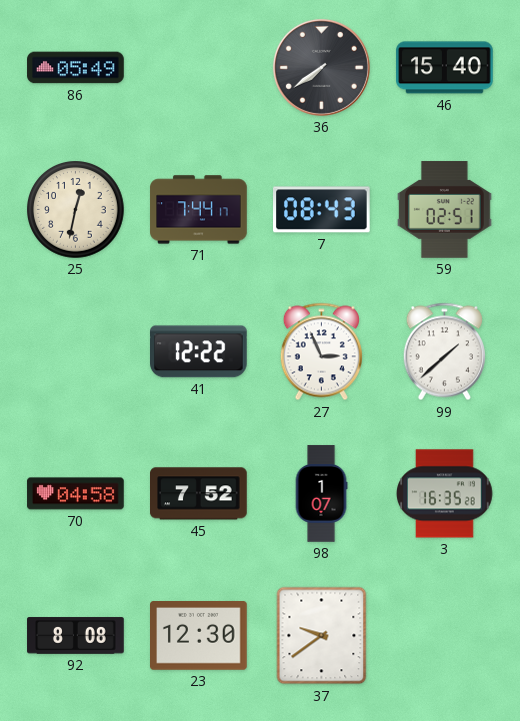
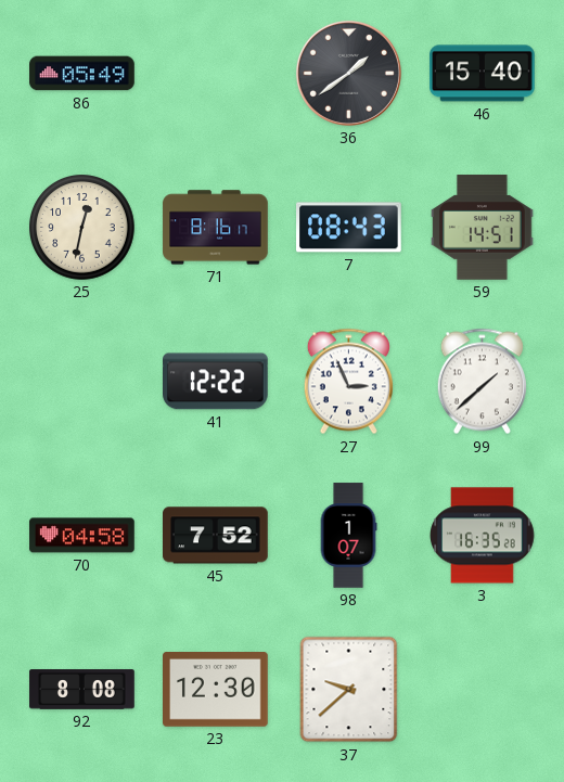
36: 7:39 -> 1:39 (348, 73)
71: 7:44 -> 8:16 (216, 228)
59: 02:51 -> 14:51 (483, 228)
37: 9:39 -> 9:38 (349, 690)
